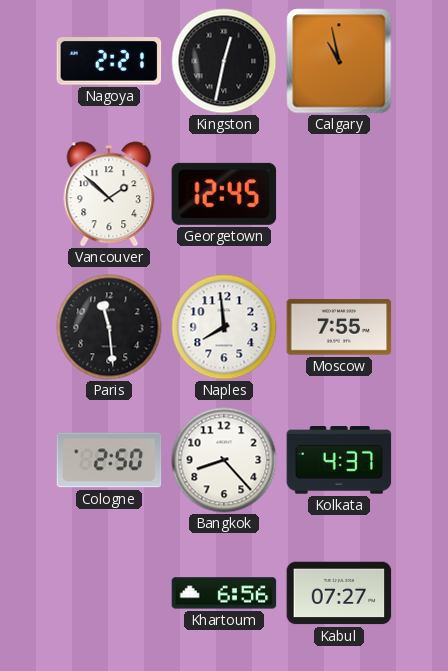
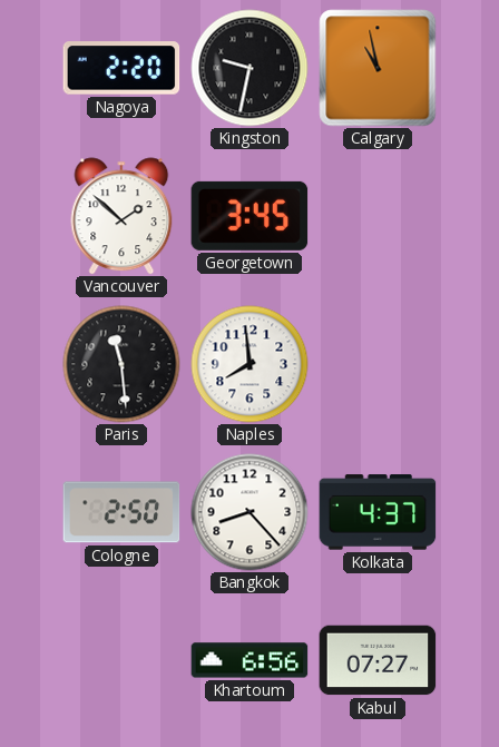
Nagoya: 2:21 -> 2:20 (121, 68)
Kingston: 12:32 -> 9:32 (250, 68)
Georgetown: 12:45 -> 3:45 (250, 216)
Moscow: 7:55 -> none (339, 327)
